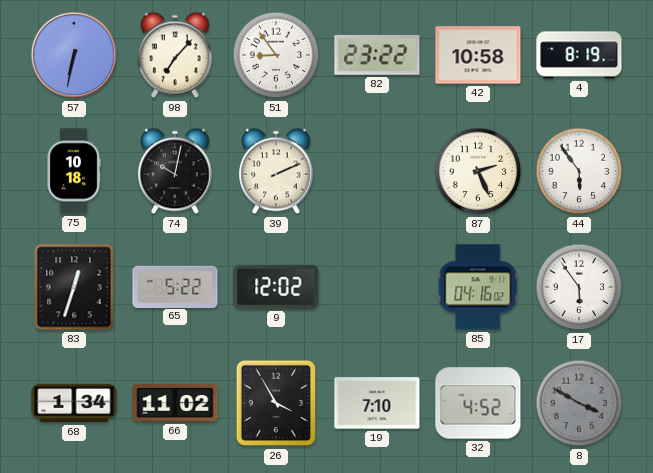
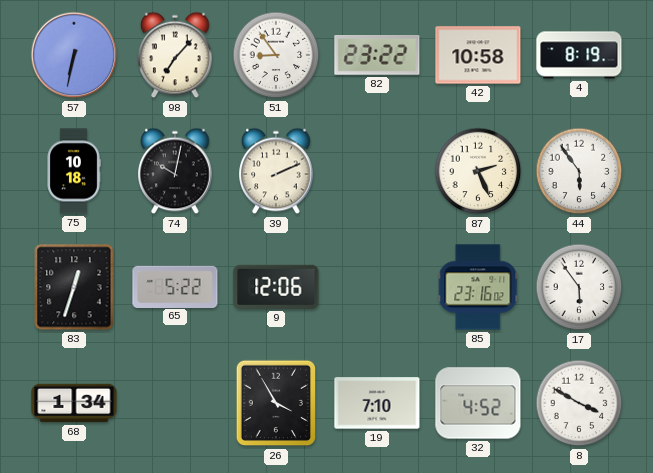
9: 12:02 -> 12:06 (276, 287)
85: 04:16 -> 23:16 (478, 287)
66: 11:02 -> none (175, 403)
8 dial: grey -> white (579, 403)
